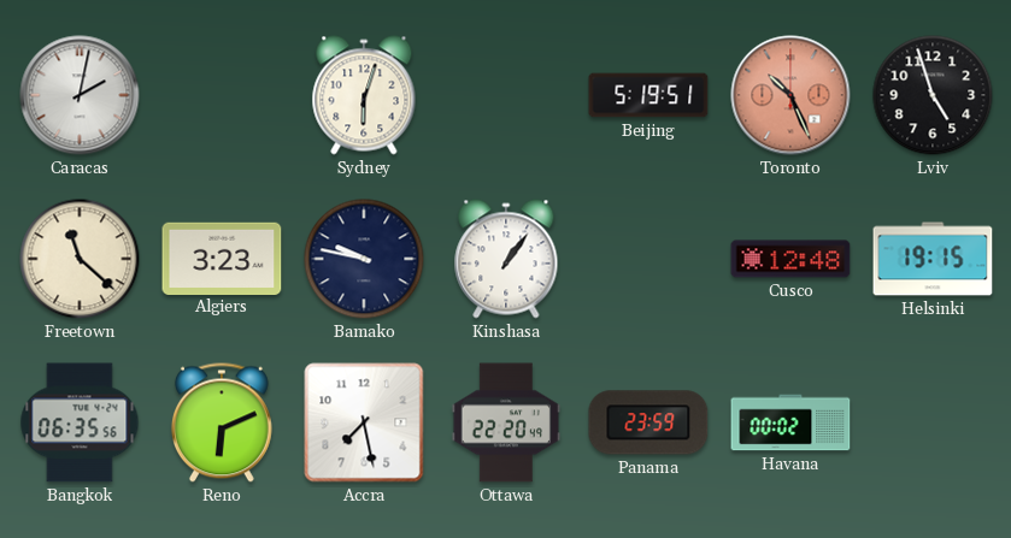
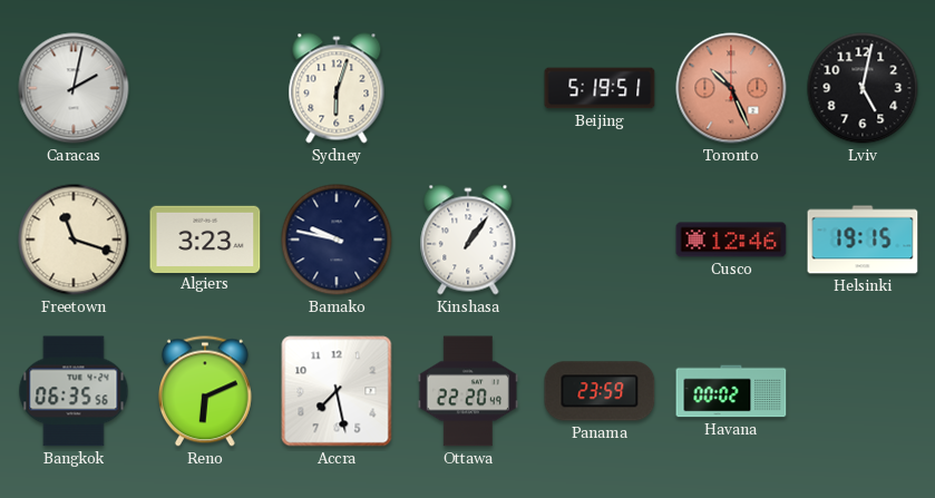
Lviv: 4:57 -> 5:02 (863, 88)
Freetown: 11:22 -> 11:18 (74, 240)
Cusco: 12:48 -> 12:46 (731, 240)
